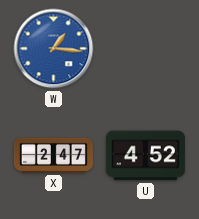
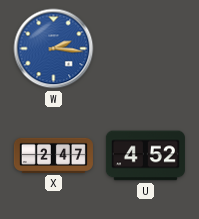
W: 1:16 -> 2:16 (54, 49)
